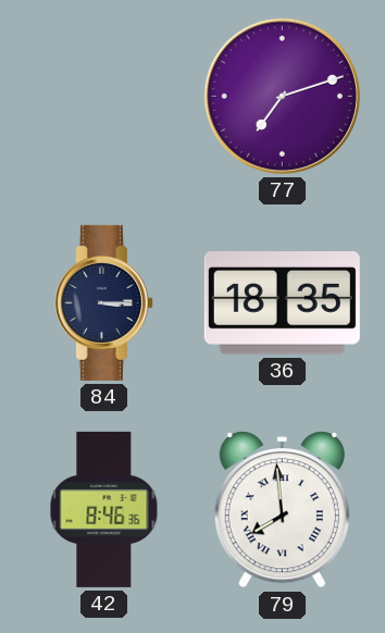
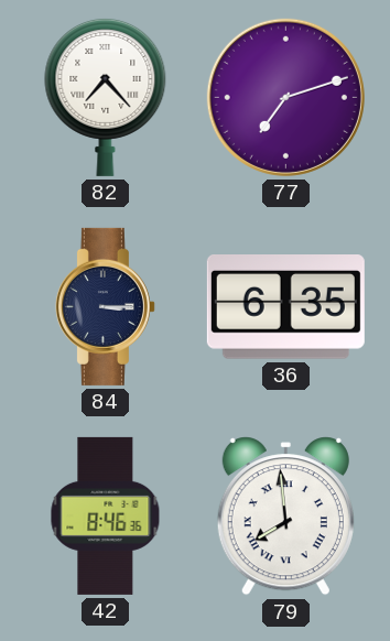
82: none -> 7:23 (106, 97)
36: 18:35 -> 6:35 (285, 307)
